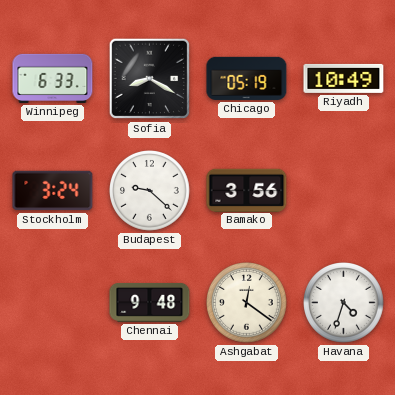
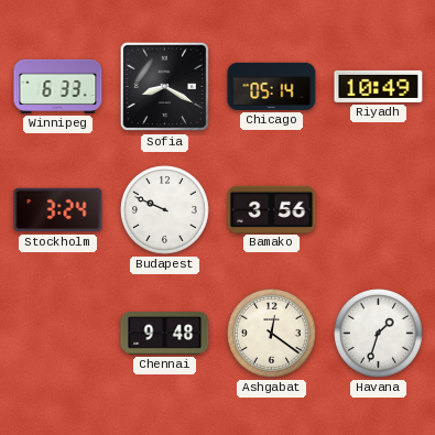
Chicago: 05:19 -> 05:14 (272, 86)
Budapest: 9:22 -> 9:49 (165, 210)
Havana: 4:33 -> 1:33 (379, 334)
